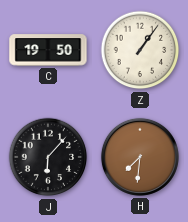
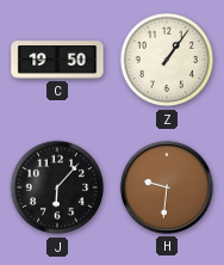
H: 7:31 -> 9:31 (167, 187)
